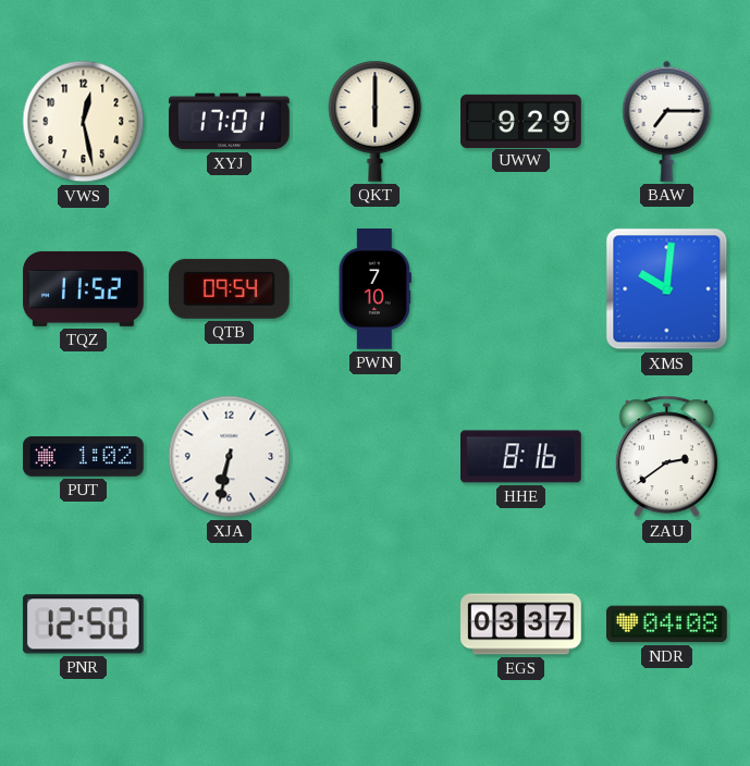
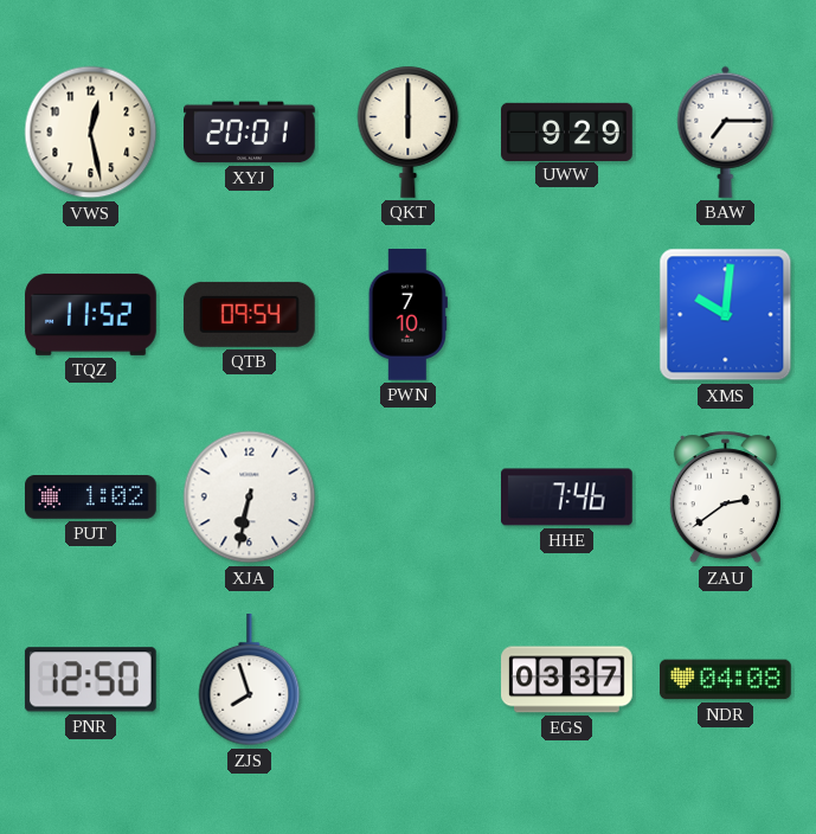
XYJ: 17:01 -> 20:01 (250, 133)
HHE: 8:16 -> 7:46 (567, 498)
ZJS: none -> 7:57 (250, 681)
